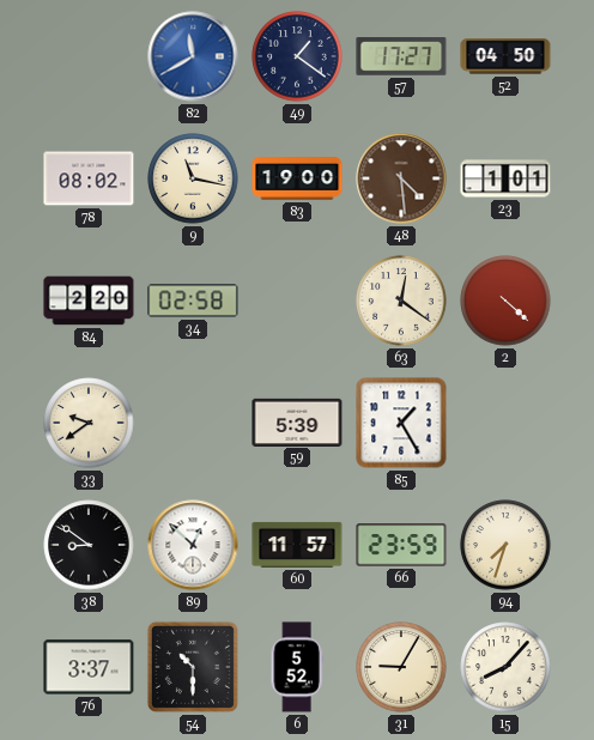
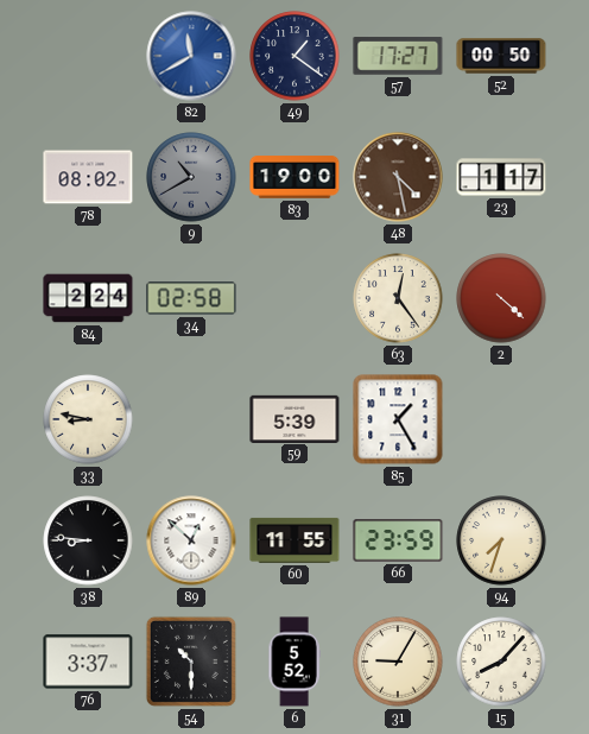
52: 04:50 -> 00:50 (501, 56)
9: 11:17 -> 10:40 (191, 177)
9 dial: cream -> grey (191, 177)
48: 4:29 -> 4:28 (398, 177)
23: 1:01 -> 1:17 (501, 177)
84: 2:20 -> 2:24 (88, 298)
63: 12:21 -> 12:24 (398, 298)
33: 9:39 -> 8:47 (88, 419)
38: 8:51 -> 8:46 (88, 540)
60: 11:57 -> 11:55 (294, 540)
